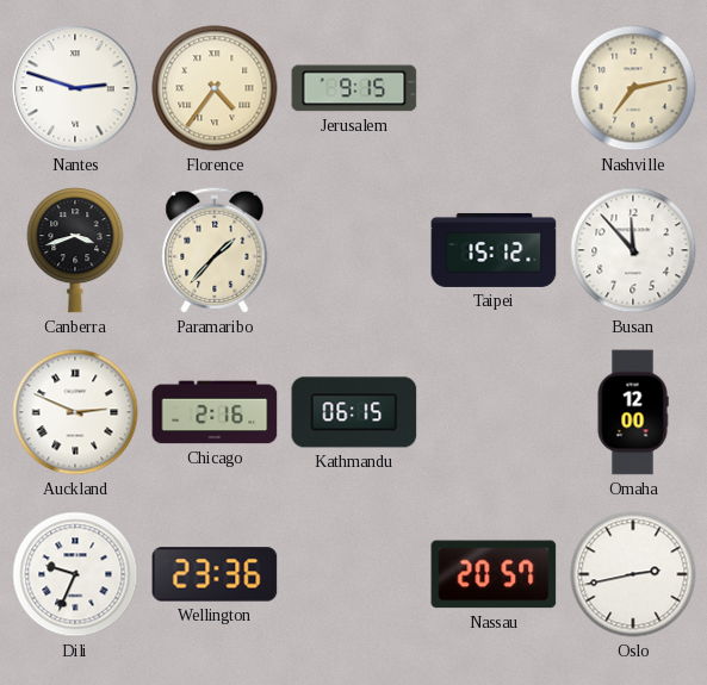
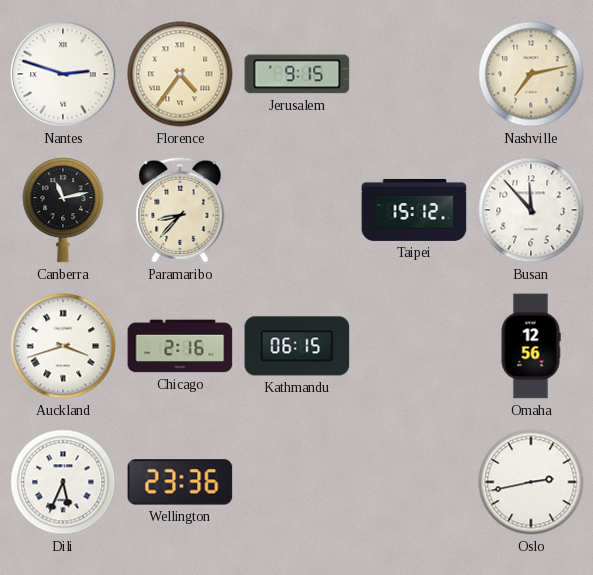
Canberra: 3:42 -> 11:13 (63, 210)
Paramaribo: 1:37 -> 8:37 (180, 210)
Auckland: 2:49 -> 3:42 (63, 346)
Omaha: 12:00 -> 12:56 (531, 346)
Dili: 9:34 -> 5:34 (63, 482)
Nassau: 20:57 -> none (494, 574)
